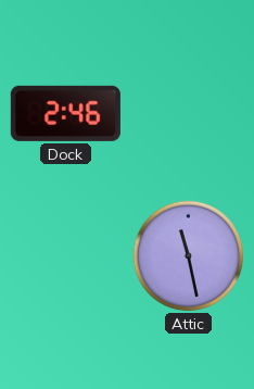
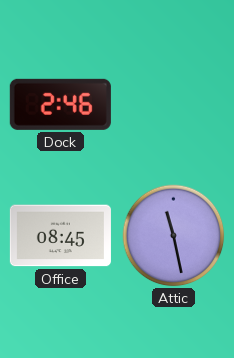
Office: none -> 08:45 (60, 236)
